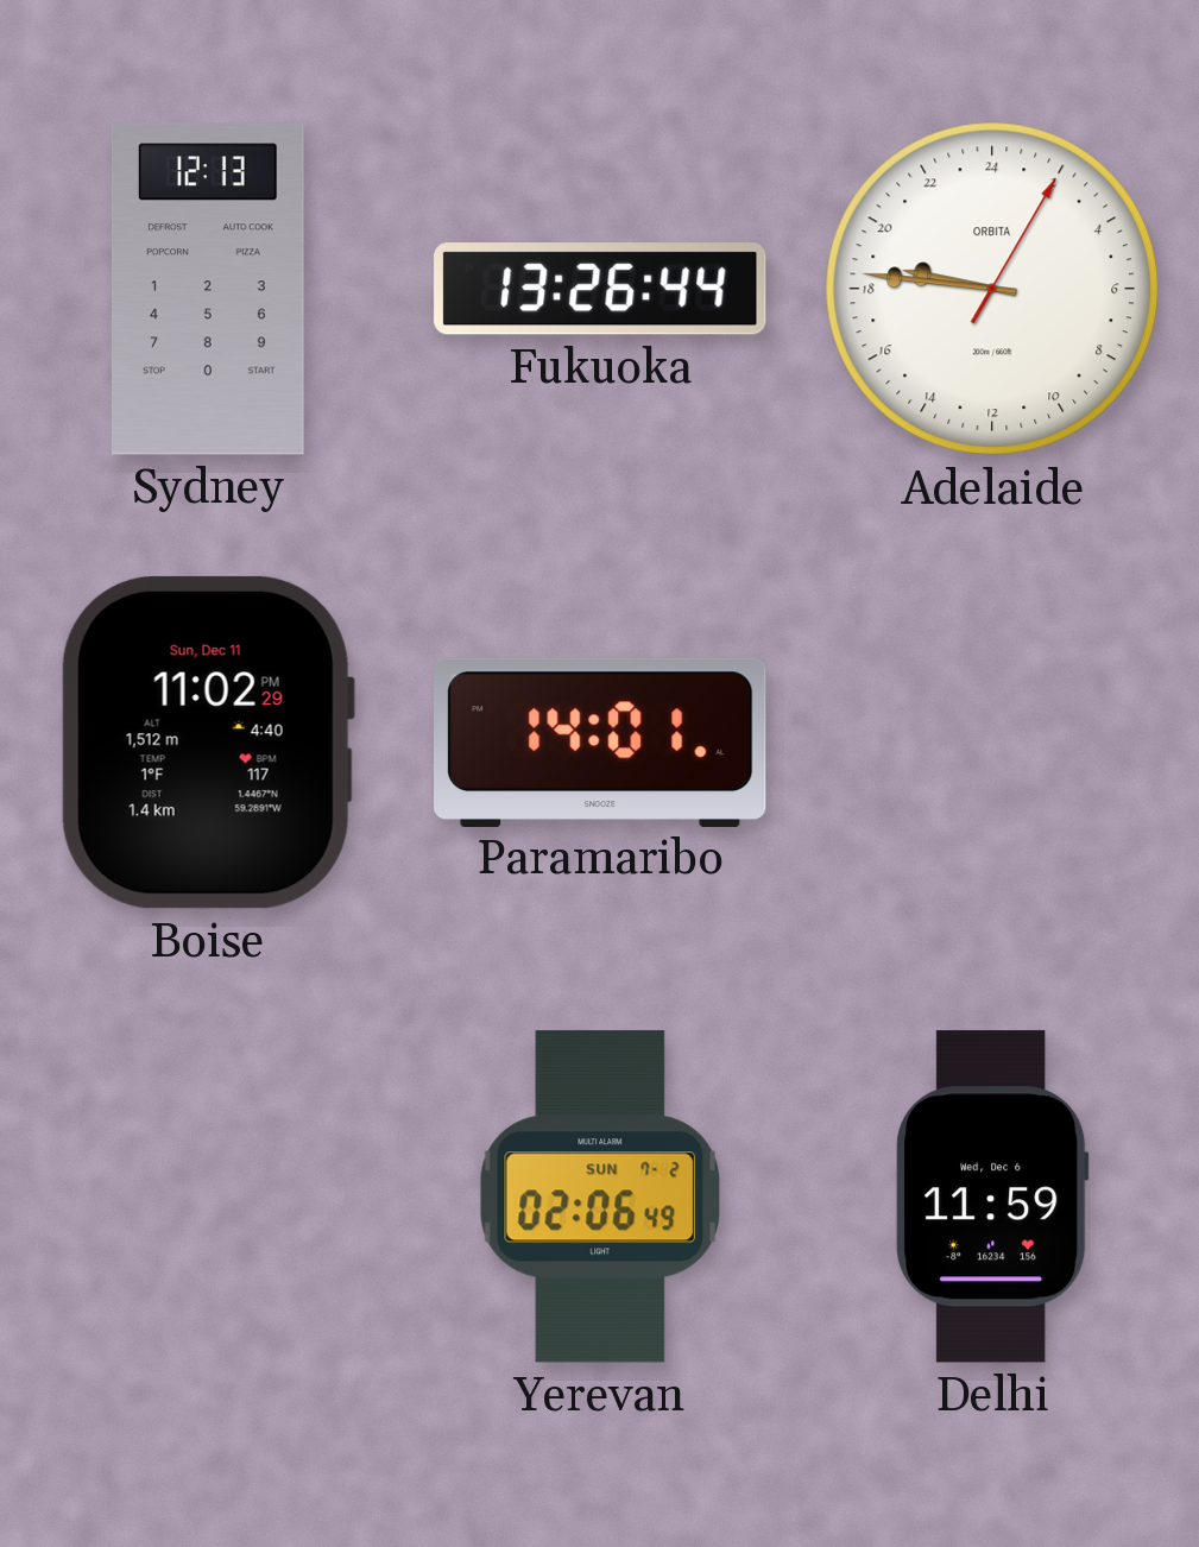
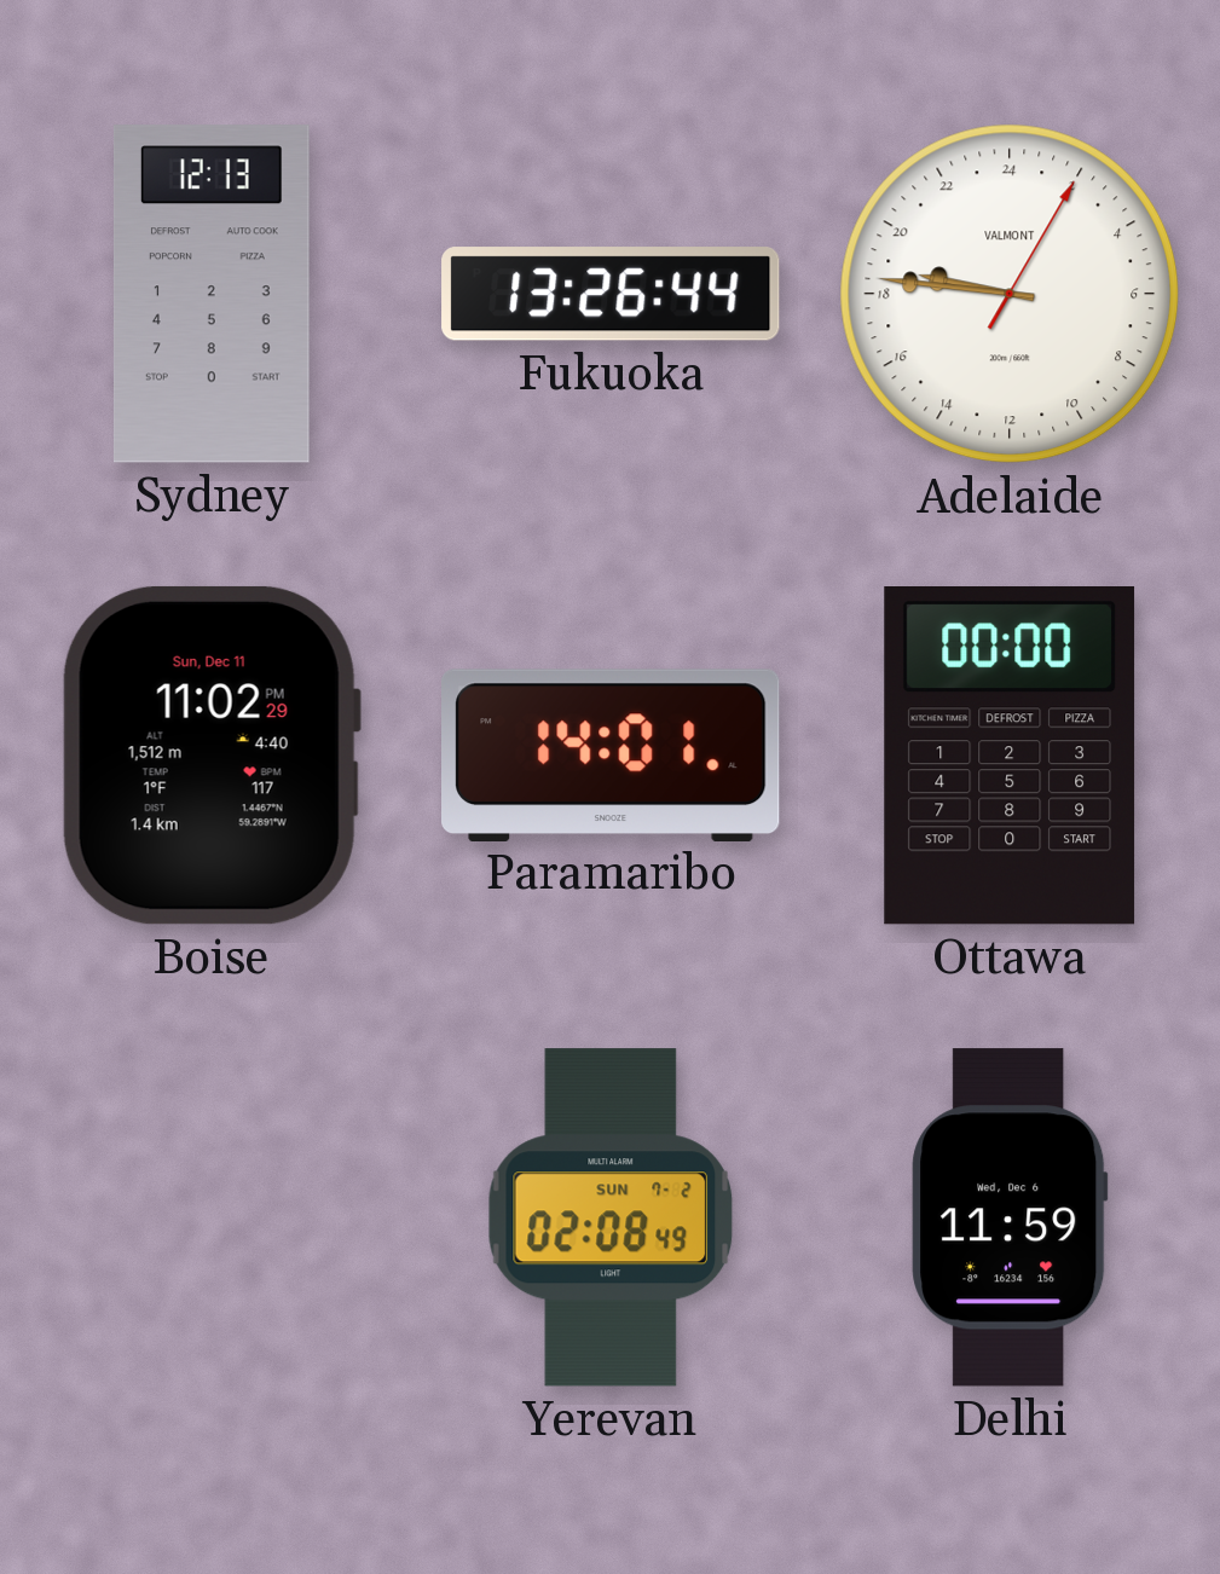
Adelaide brand: ORBITA -> VALMONT (1010, 294)
Ottawa: none -> 00:00 (1010, 757)
Yerevan: 02:06 -> 02:08 (609, 1217)
